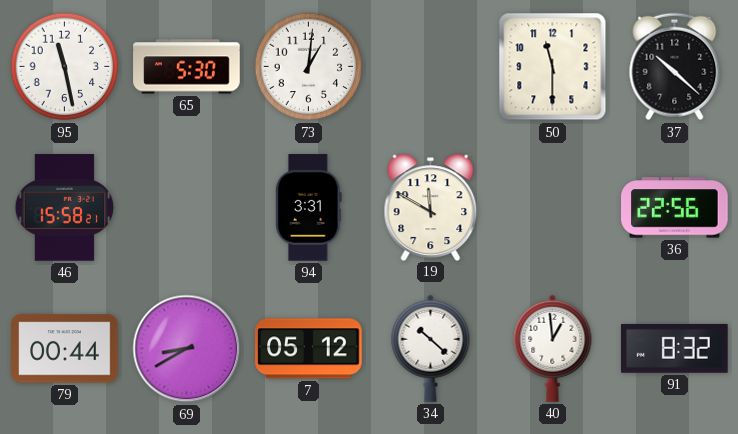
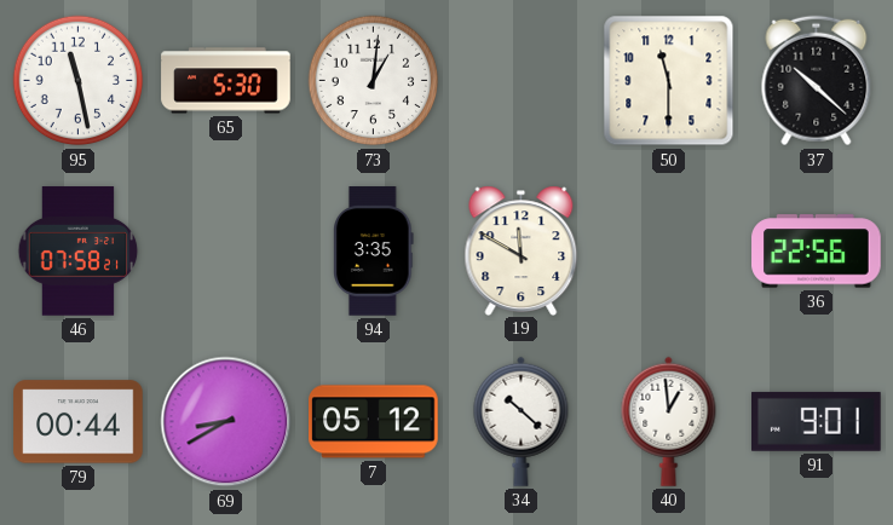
46: 15:58 -> 07:58 (79, 252)
94: 3:31 -> 3:35 (374, 252)
91: 8:32 -> 9:01 (817, 421)
